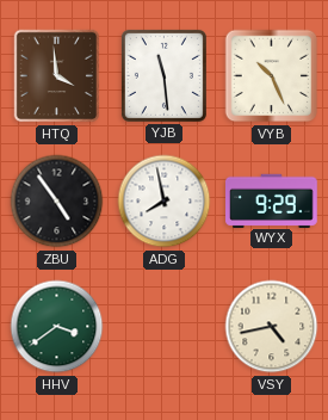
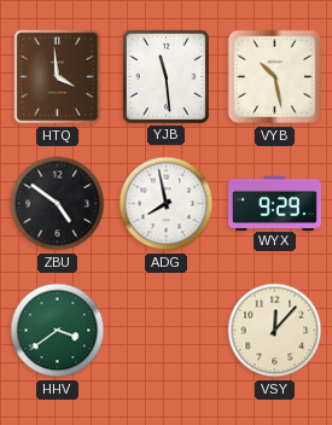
VYB: 10:26 -> 10:28 (275, 77)
ZBU: 4:54 -> 4:51 (58, 204)
VSY: 4:43 -> 12:07 (275, 331)
